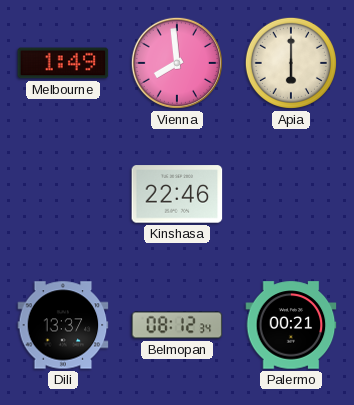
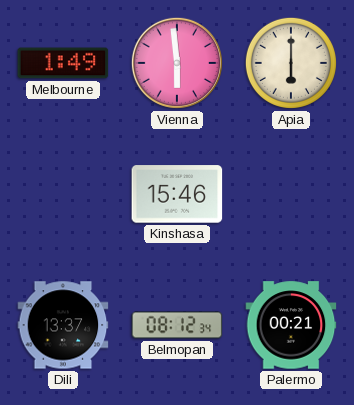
Vienna: 7:59 -> 5:59 (177, 63)
Kinshasa: 22:46 -> 15:46 (177, 194)
